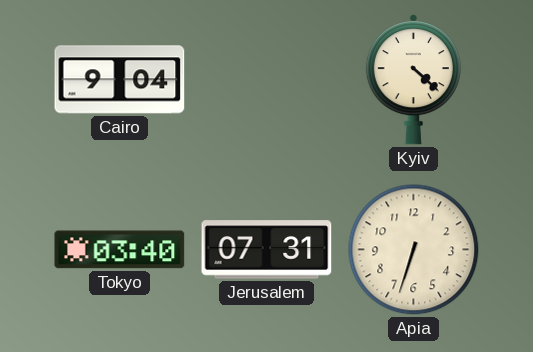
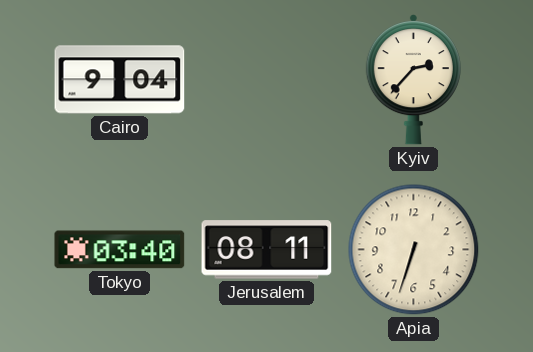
Kyiv: 4:22 -> 2:37 (413, 80)
Jerusalem: 07:31 -> 08:11 (267, 250)
